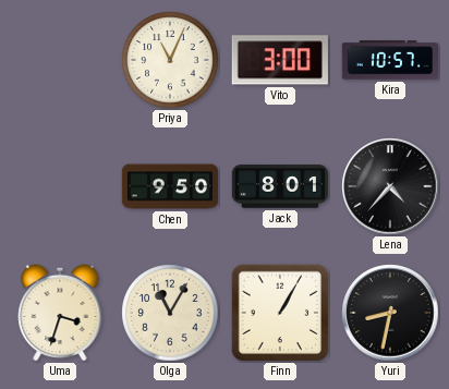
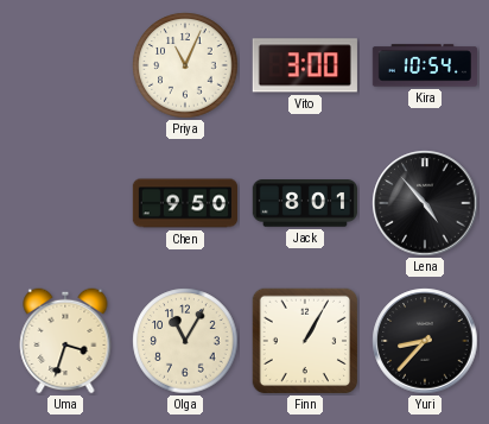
Kira: 10:57 -> 10:54 (424, 65)
Lena: 4:37 -> 4:53 (425, 203)
Yuri: 8:32 -> 8:37 (425, 341)
